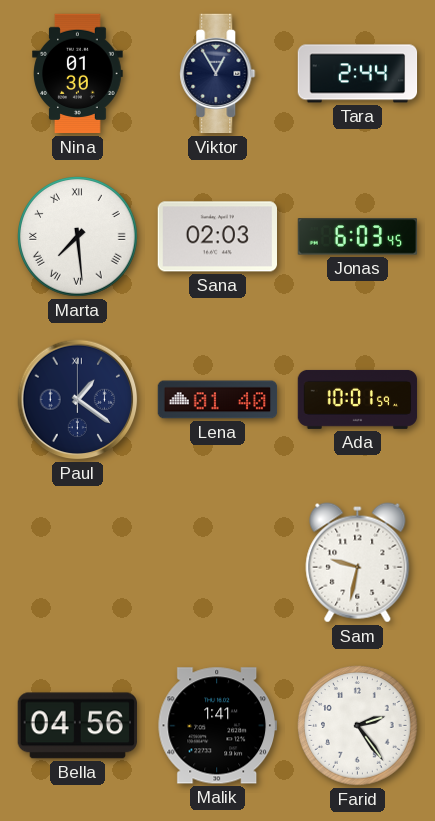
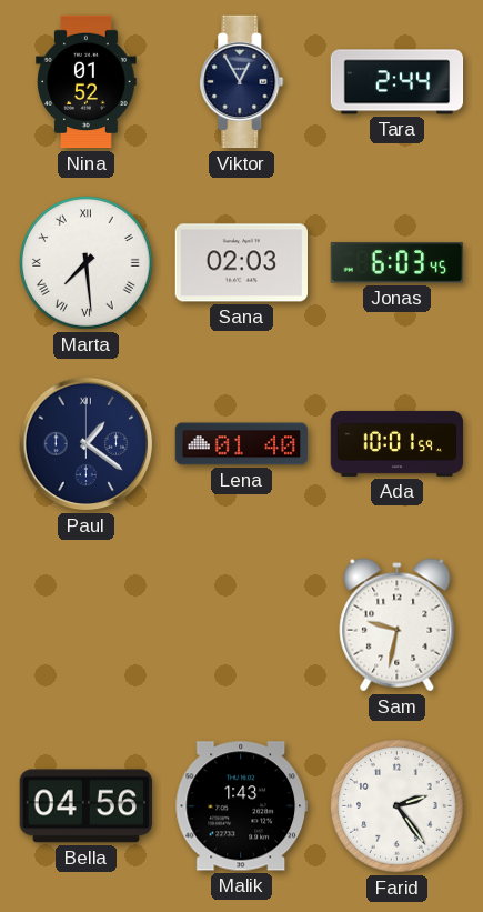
Nina: 01:30 -> 01:52 (87, 82)
Malik: 1:41 -> 1:43 (241, 806)
